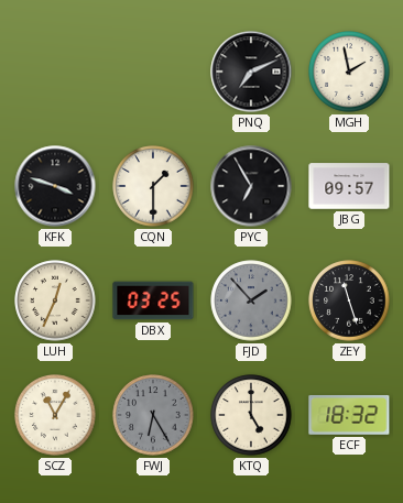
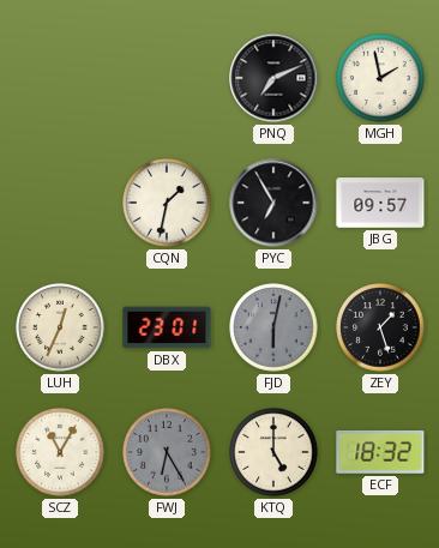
KFK: 3:48 -> none (55, 186)
CQN: 1:30 -> 1:32 (167, 203)
DBX: 03:25 -> 23:01 (167, 327)
FJD: 1:53 -> 6:02 (273, 327)
ZEY: 11:27 -> 1:27 (380, 327)
